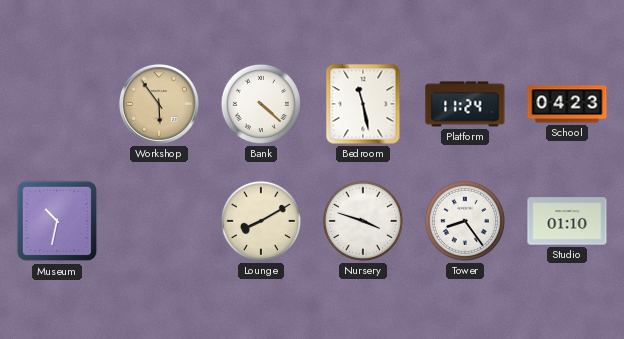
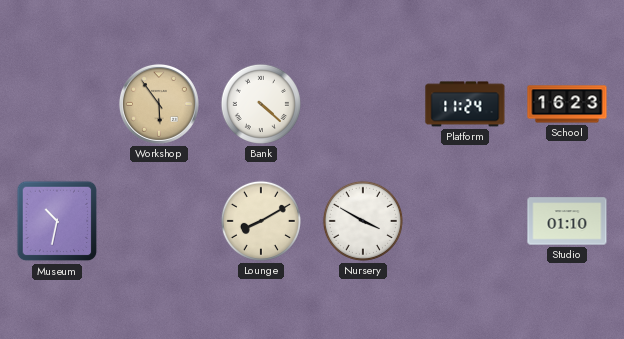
Bedroom: 11:28 -> none (363, 104)
School: 04:23 -> 16:23 (567, 104)
Nursery: 3:48 -> 3:50 (363, 221)
Tower: 8:24 -> none (465, 221)
